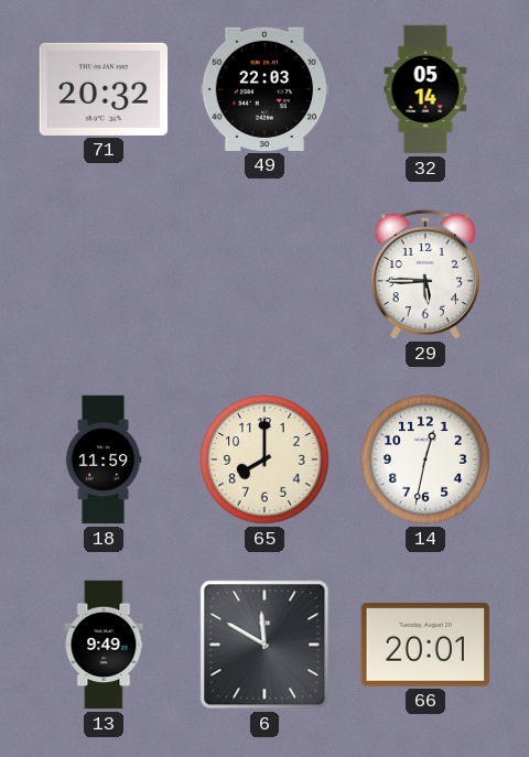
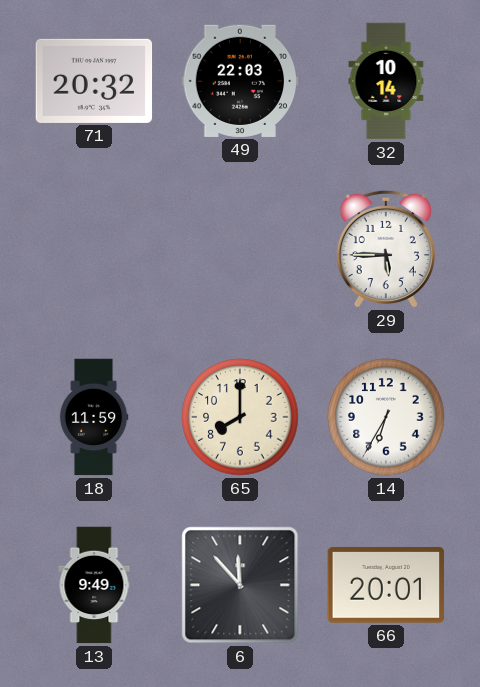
32: 05:14 -> 10:14 (386, 81)
14: 12:32 -> 6:35 (386, 417)
6: 11:50 -> 11:53 (240, 585)
